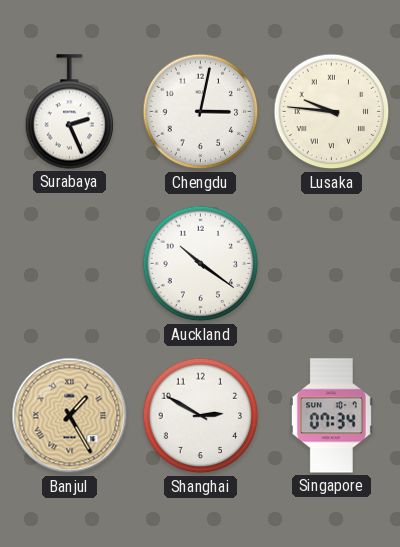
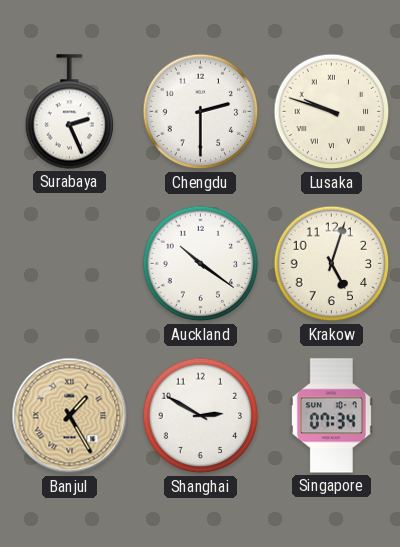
Chengdu: 3:02 -> 2:30 (201, 112)
Lusaka: 9:46 -> 9:48 (332, 112)
Krakow: none -> 5:03 (332, 264)
